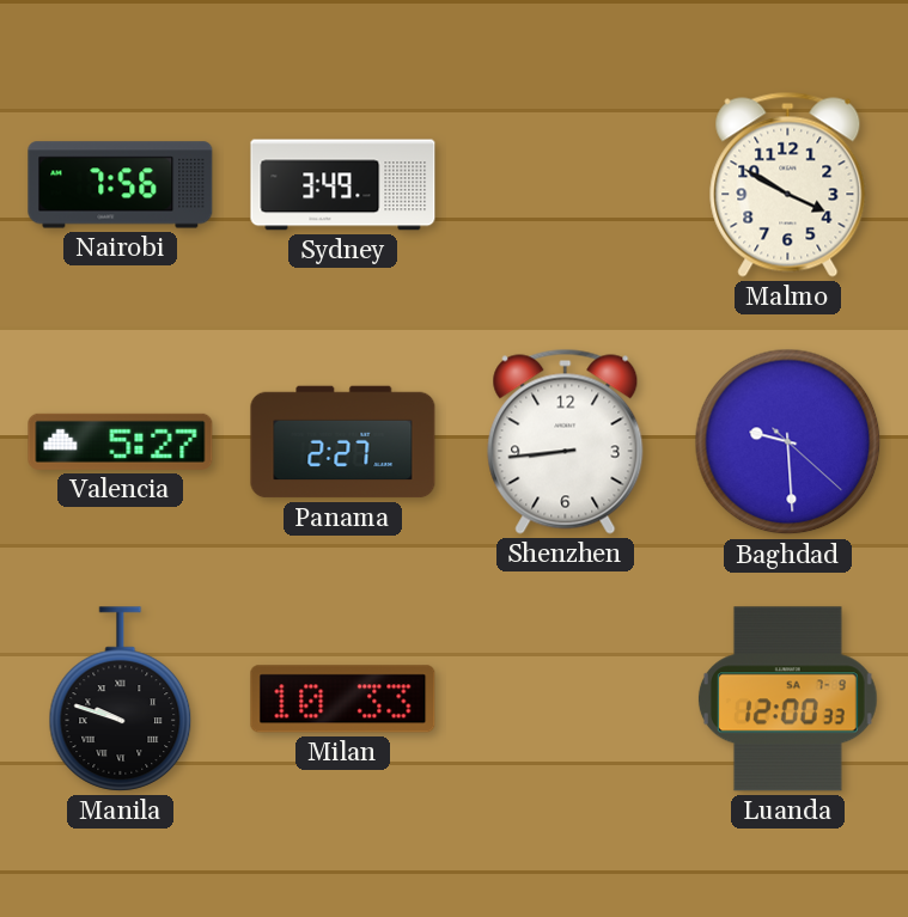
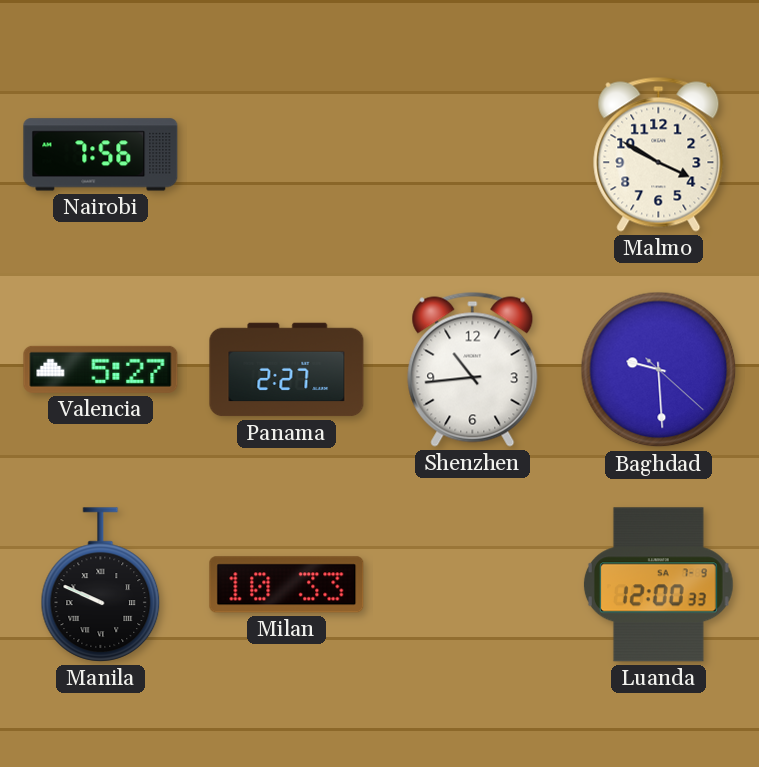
Sydney: 3:49 -> none (343, 185)
Shenzhen: 8:44 -> 10:44 (473, 369)
Manila: 9:48 -> 9:49 (101, 585)
